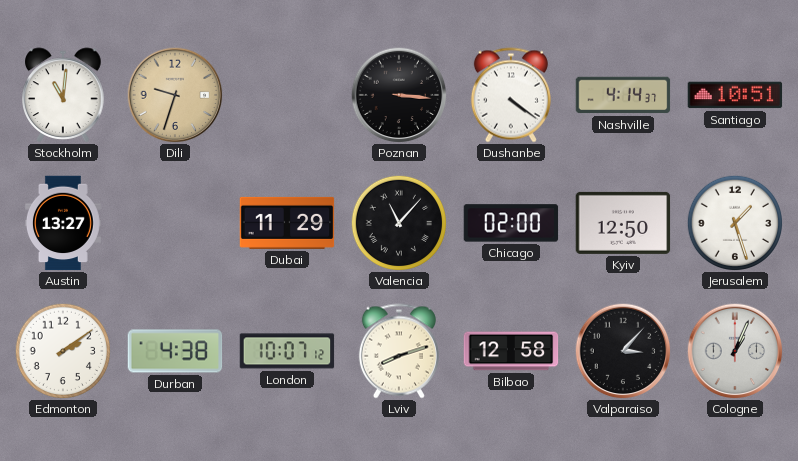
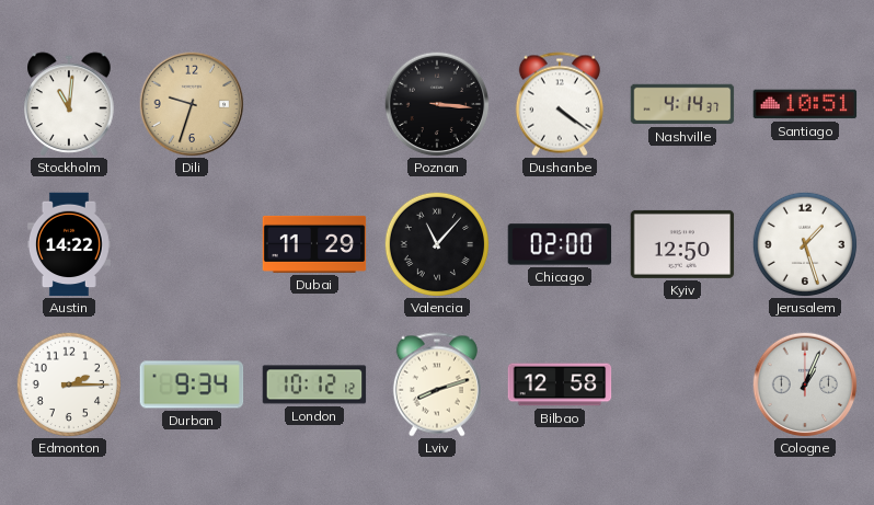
Austin: 13:27 -> 14:22 (69, 244)
Edmonton: 2:09 -> 2:15 (68, 383)
Durban: 4:38 -> 9:34 (192, 385)
London: 10:07 -> 10:12 (314, 385)
Valparaiso: 3:07 -> none (623, 351)
